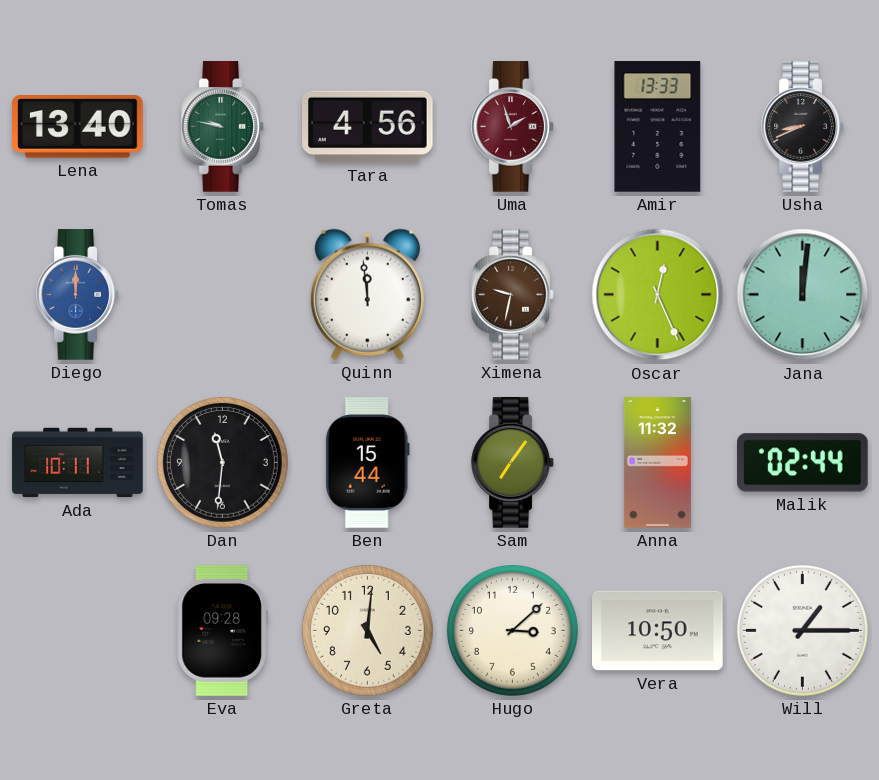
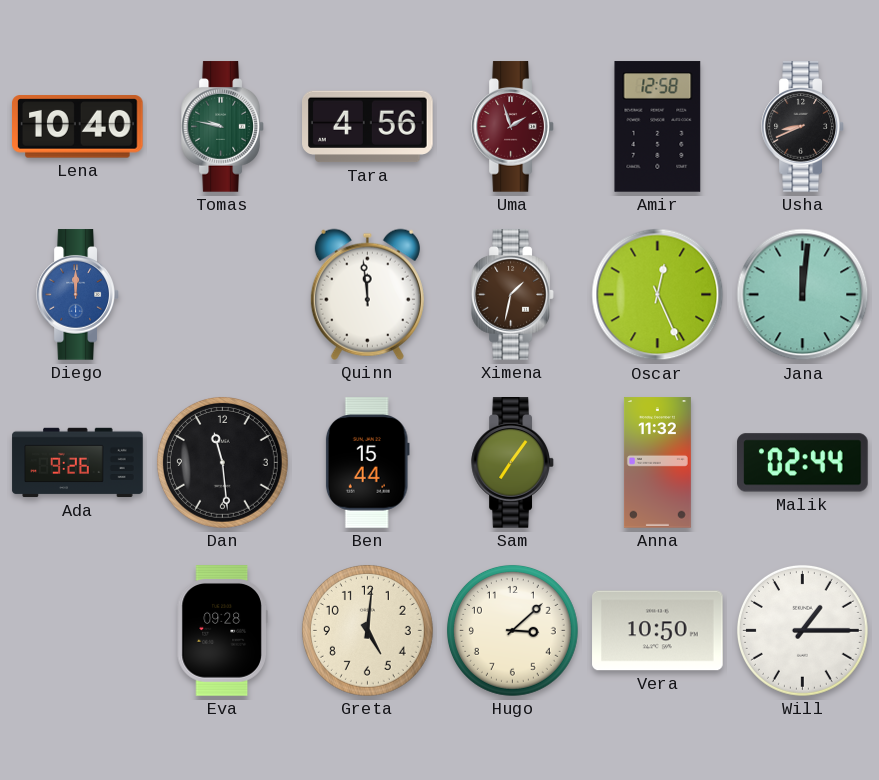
Lena: 13:40 -> 10:40 (78, 127)
Amir: 13:33 -> 12:58 (658, 127)
Ximena: 9:32 -> 1:32 (513, 295)
Ada: 10:11 -> 9:26 (78, 463)
Dan: 11:31 -> 11:29 (222, 462)
